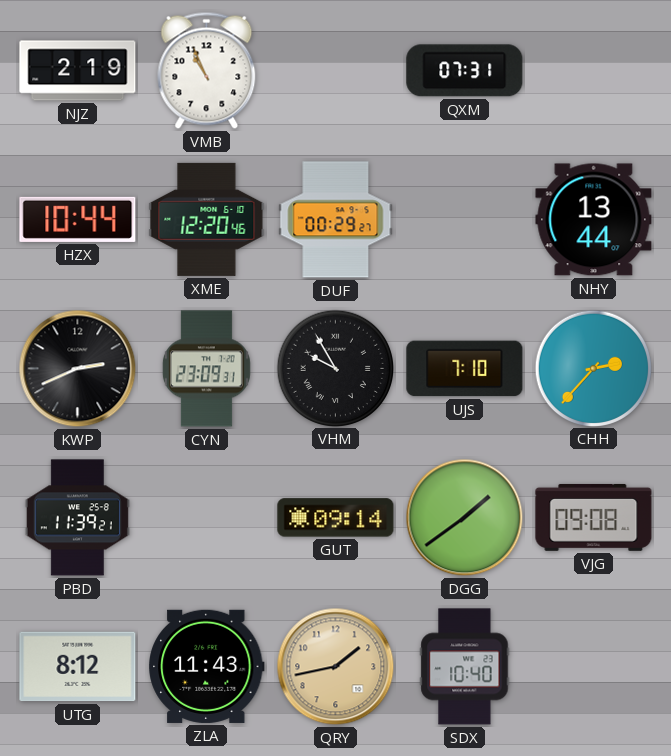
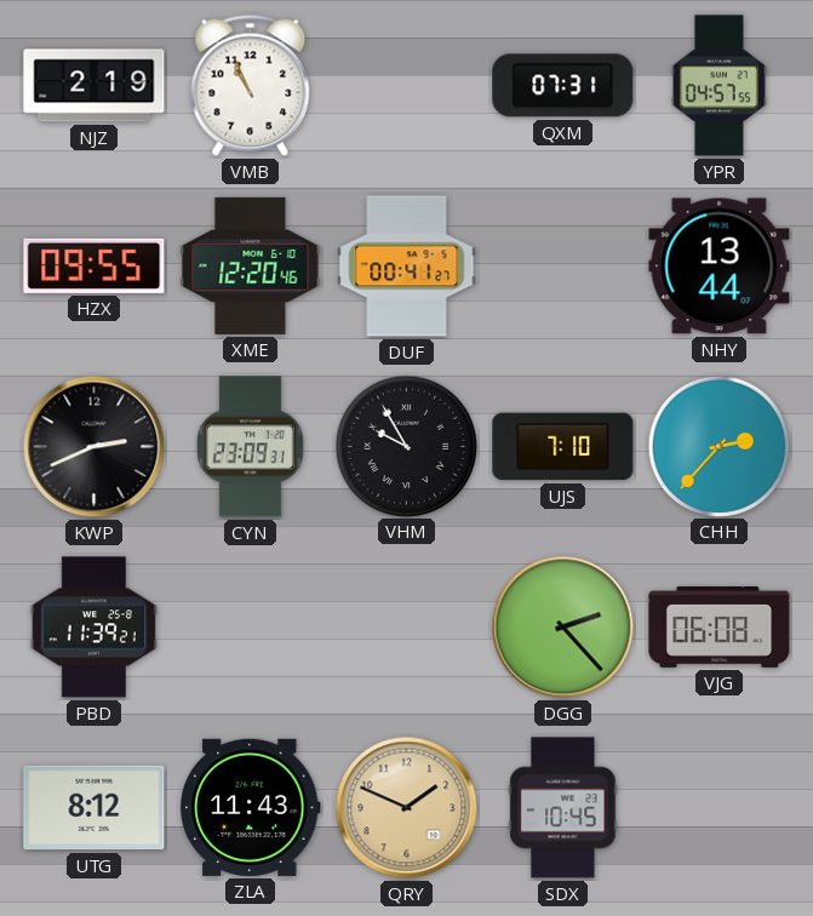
YPR: none -> 04:57 (718, 86)
HZX: 10:44 -> 09:55 (95, 265)
DUF: 00:29 -> 00:41 (407, 267)
GUT: 09:14 -> none (336, 518)
DGG: 1:39 -> 2:23 (563, 628)
VJG: 09:08 -> 06:08 (720, 626)
QRY: 1:43 -> 1:49 (407, 808)
SDX: 10:40 -> 10:45 (563, 808)
